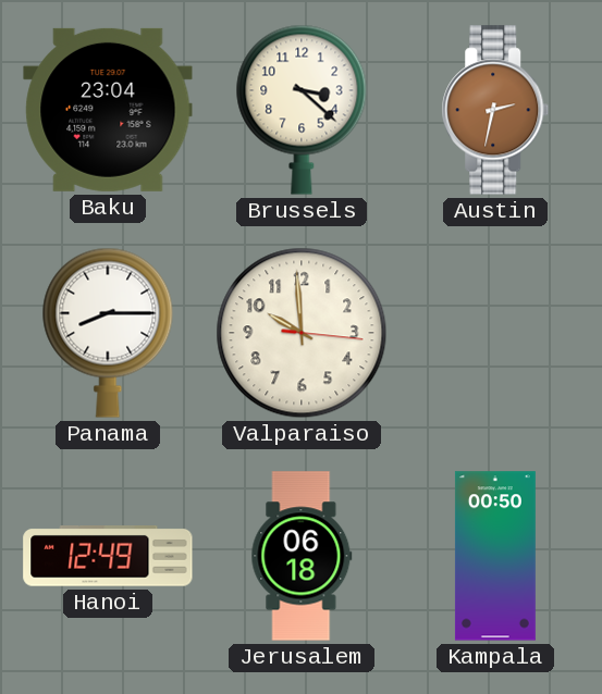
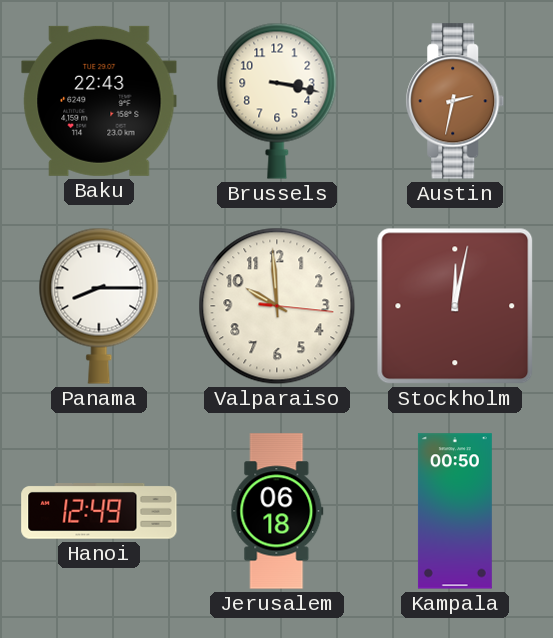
Baku: 23:04 -> 22:43 (99, 101)
Brussels: 3:22 -> 3:17 (277, 101)
Stockholm: none -> 12:02 (455, 306)
